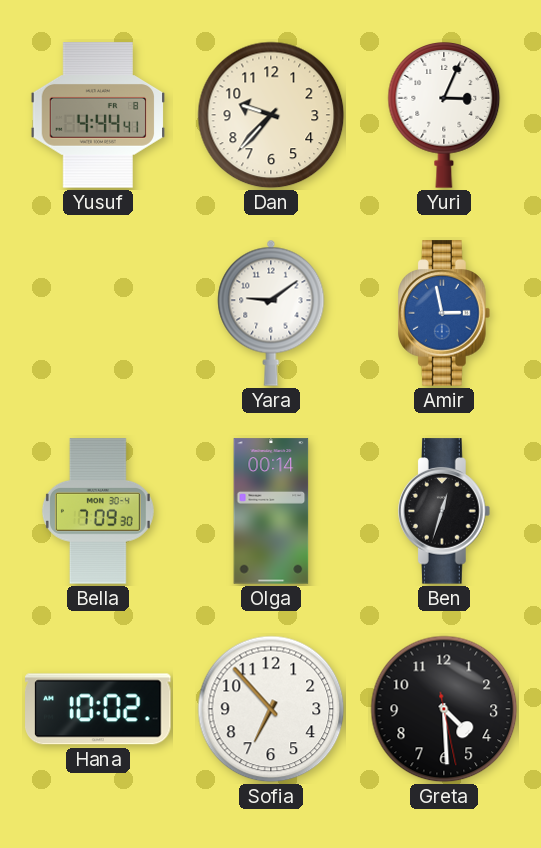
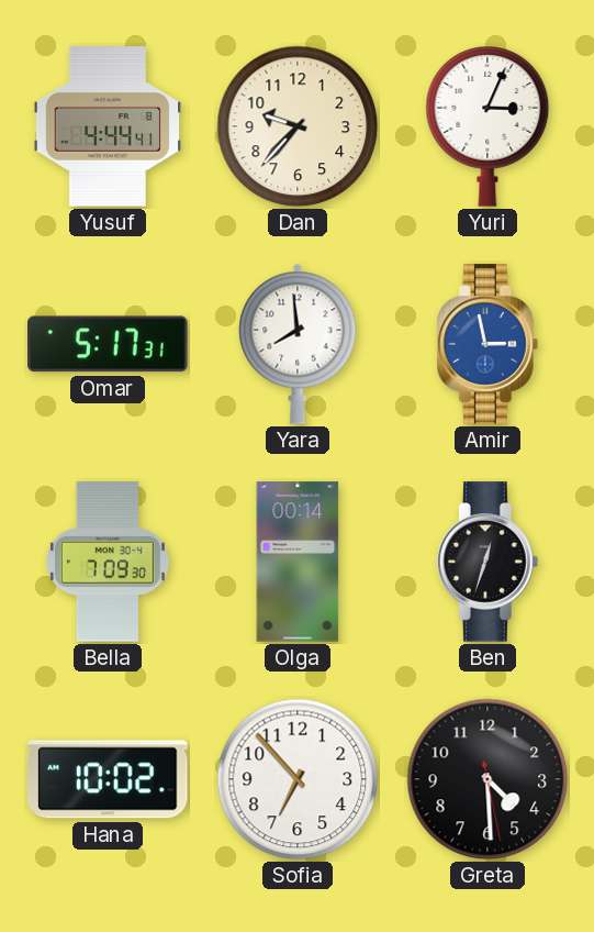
Omar: none -> 5:17 (108, 344)
Yara: 9:09 -> 7:59 (298, 344)
